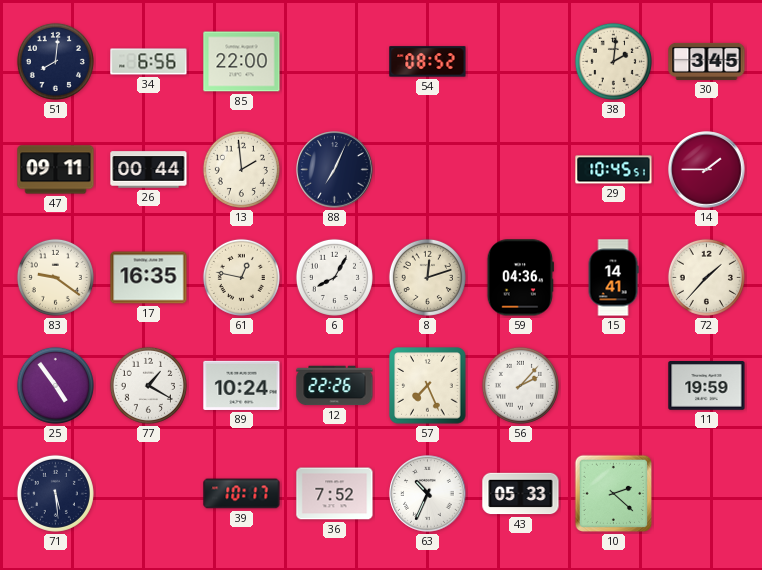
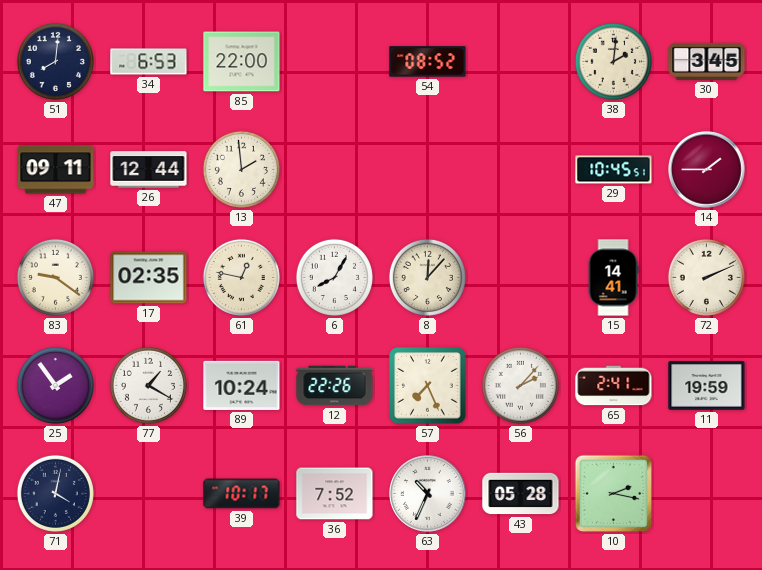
34: 6:56 -> 6:53 (149, 62)
26: 00:44 -> 12:44 (149, 170)
88: 7:04 -> none (335, 170)
17: 16:35 -> 02:35 (149, 278)
8: 12:12 -> 12:07 (427, 277)
59: 04:36 -> none (520, 278)
72: 1:37 -> 2:11 (706, 277)
25: 4:54 -> 1:54 (55, 385)
65: none -> 2:41 (614, 386)
71: 5:29 -> 4:02 (55, 493)
43: 05:33 -> 05:28 (521, 494)
10: 2:22 -> 2:17 (614, 494)
